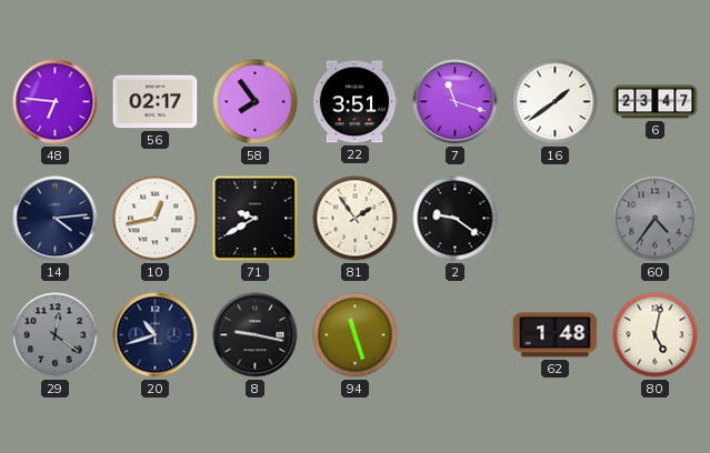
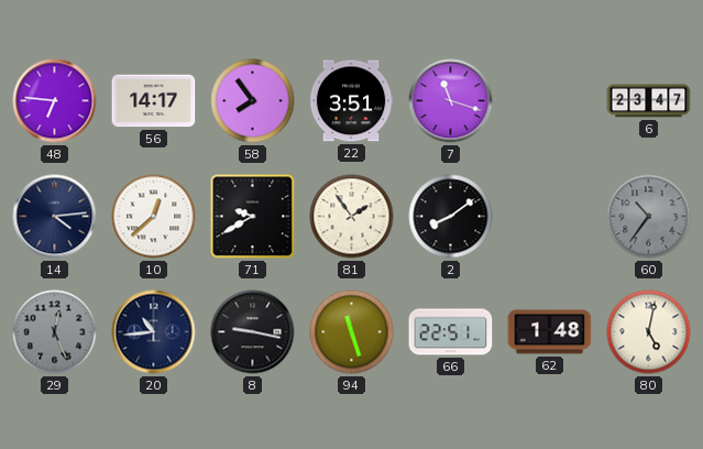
56: 02:17 -> 14:17 (154, 101)
16: 1:39 -> none (556, 102)
10: 12:43 -> 12:38 (154, 217)
2: 9:21 -> 8:09 (451, 217)
60: 4:36 -> 10:36 (649, 217)
29: 12:21 -> 12:26 (55, 332)
20: 10:42 -> 10:44 (154, 332)
66: none -> 22:51 (451, 332)
